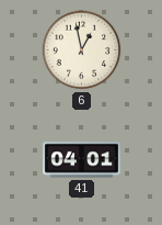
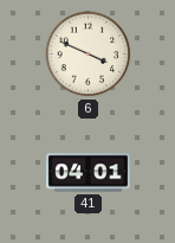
6: 12:58 -> 3:49 (89, 55)
